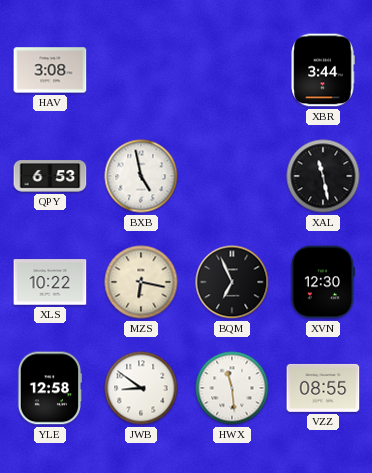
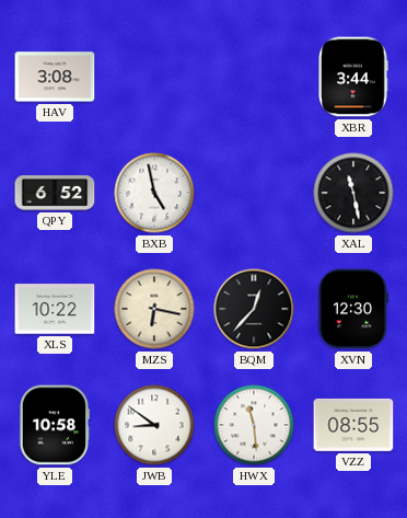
QPY: 6:53 -> 6:52 (55, 193)
BQM: 6:56 -> 12:37 (254, 309)
YLE: 12:58 -> 10:58 (54, 425)
